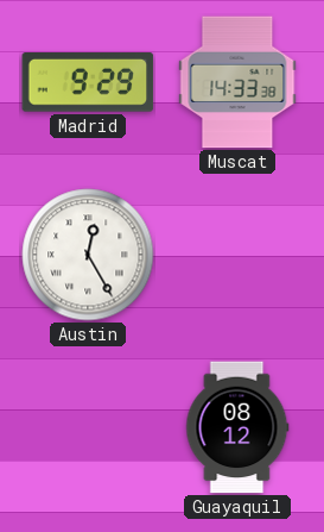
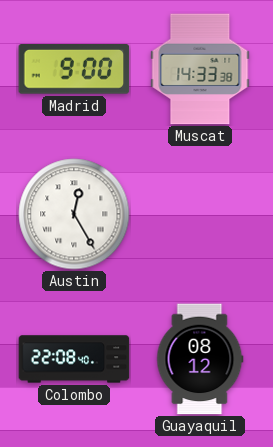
Madrid: 9:29 -> 9:00 (74, 70)
Colombo: none -> 22:08 (74, 359)
